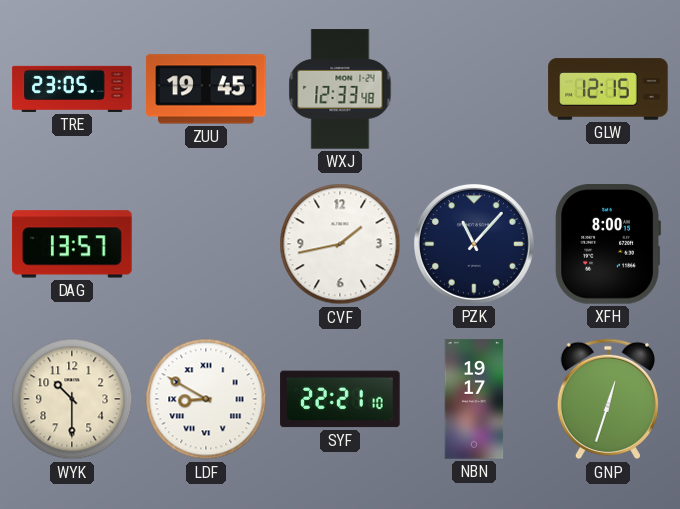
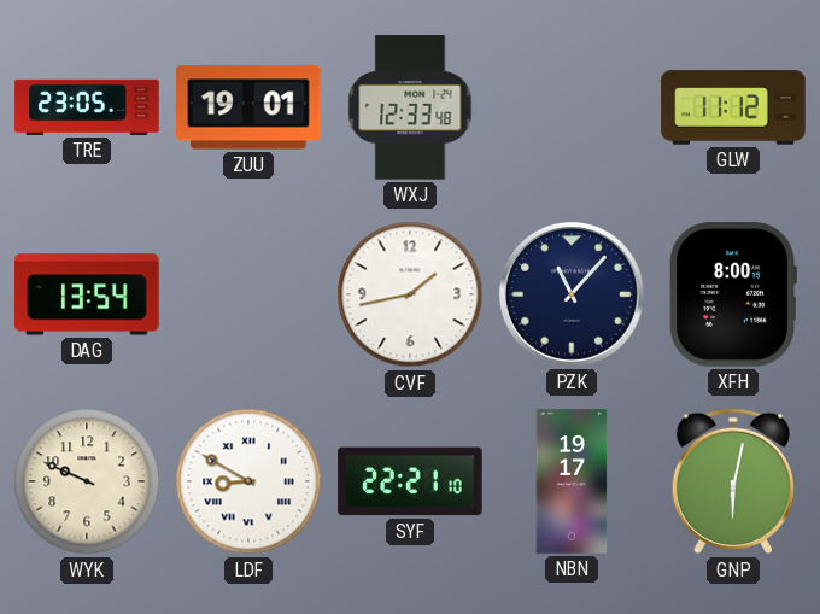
ZUU: 19:45 -> 19:01 (248, 107)
GLW: 12:15 -> 11:12 (733, 107)
DAG: 13:57 -> 13:54 (87, 294)
WYK: 10:30 -> 9:49 (87, 481)
GNP: 12:33 -> 6:02 (733, 481)
